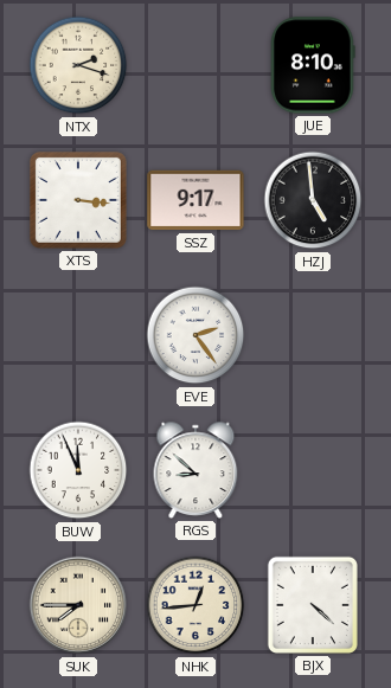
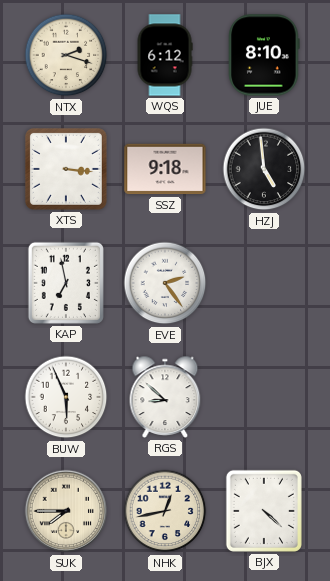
WQS: none -> 6:12 (165, 55)
SSZ: 9:17 -> 9:18 (165, 169)
KAP: none -> 6:58 (66, 283)
BUW: 11:56 -> 5:56 (66, 397)
NHK: 12:44 -> 12:43 (165, 511)
